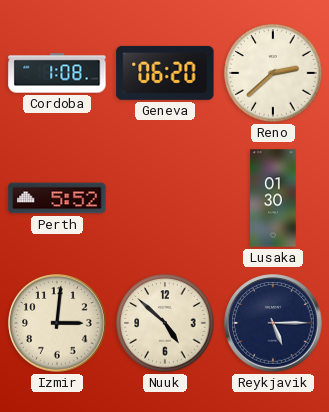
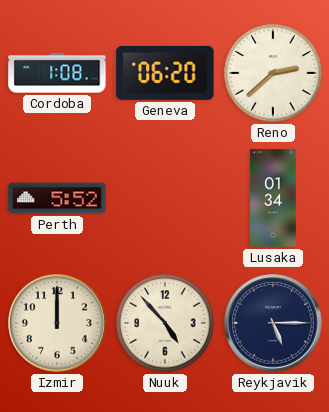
Lusaka: 01:30 -> 01:34 (273, 198)
Izmir: 3:01 -> 12:00 (57, 323)
Nuuk: 4:52 -> 4:53 (165, 323)
